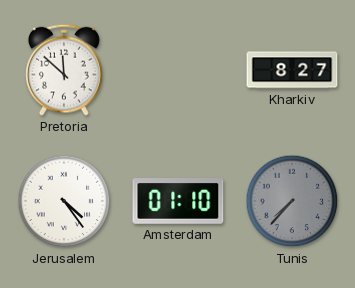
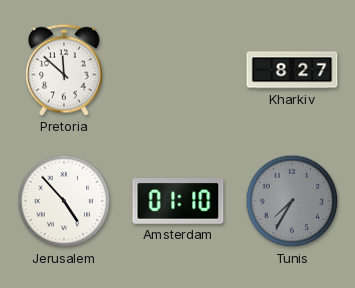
Jerusalem: 4:24 -> 4:53 (64, 201)
Tunis: 7:37 -> 7:35 (292, 201)
